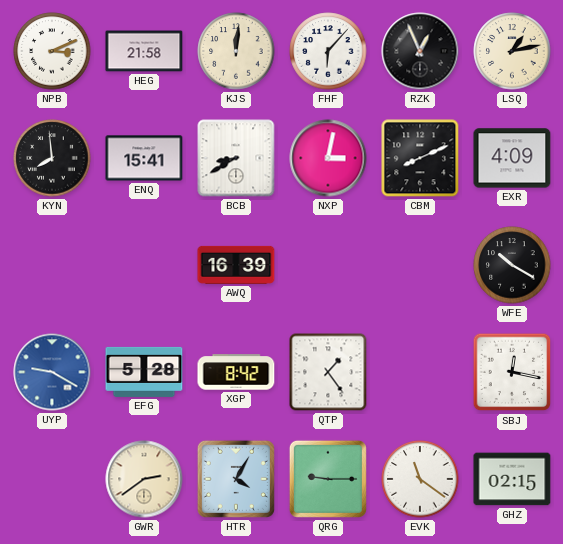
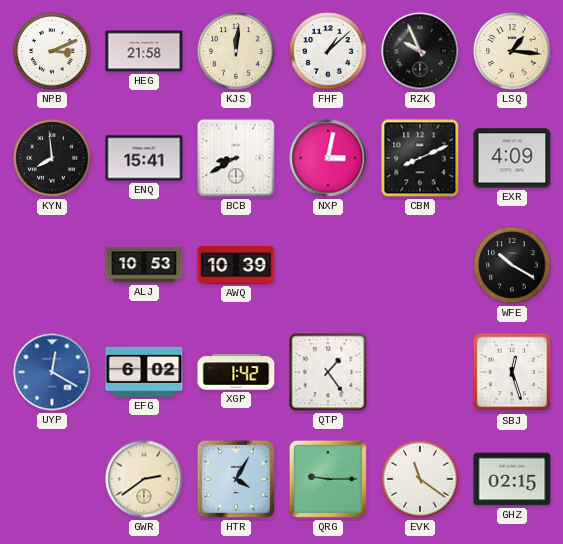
FHF: 6:07 -> 1:08 (328, 51)
RZK: 12:56 -> 9:56 (420, 51)
LSQ: 1:13 -> 1:16 (512, 51)
ALJ: none -> 10:53 (144, 265)
AWQ: 16:39 -> 10:39 (236, 265)
UYP: 9:20 -> 12:20 (52, 372)
EFG: 5:28 -> 6:02 (144, 372)
XGP: 8:42 -> 1:42 (236, 372)
SBJ: 12:17 -> 12:27 (512, 372)
